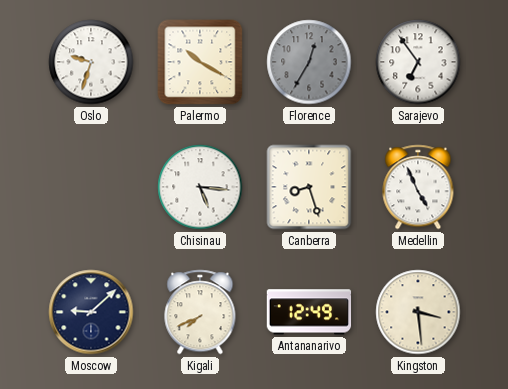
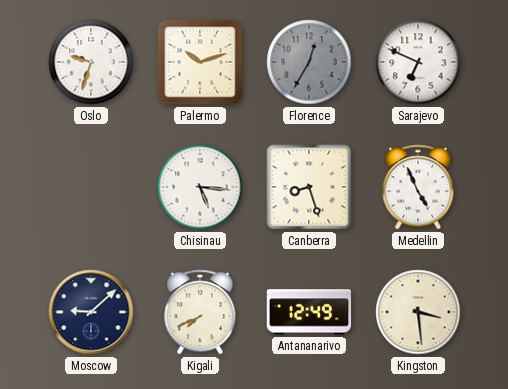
Palermo: 10:20 -> 10:12 (200, 62)
Sarajevo: 6:54 -> 6:49 (418, 62)
